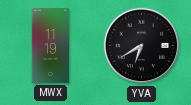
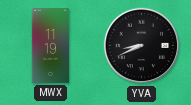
YVA: 6:40 -> 8:41 (142, 46)
